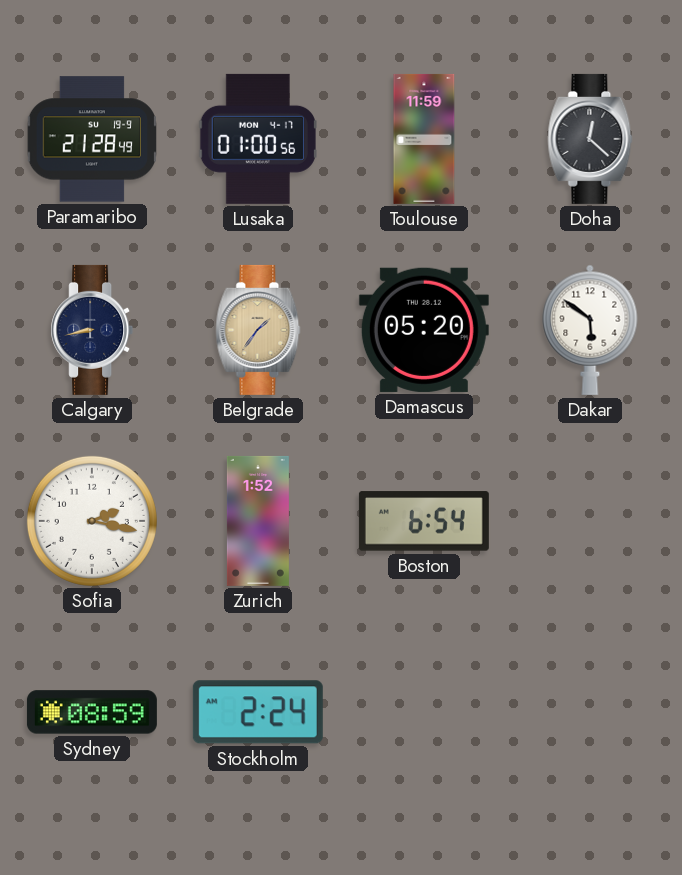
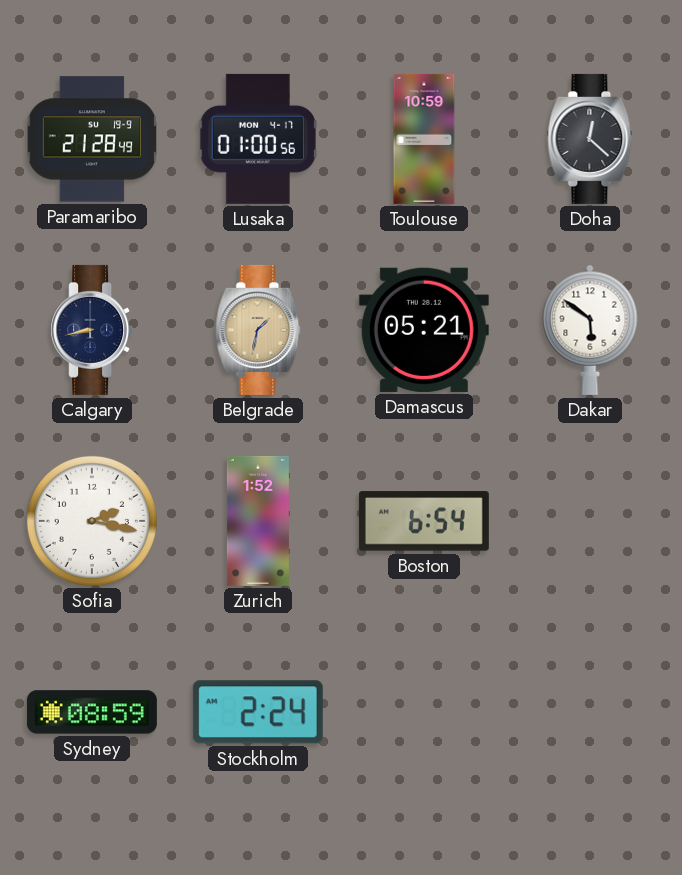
Toulouse: 11:59 -> 10:59 (424, 139)
Belgrade: 1:36 -> 1:32 (258, 330)
Damascus: 05:20 -> 05:21 (424, 330)
